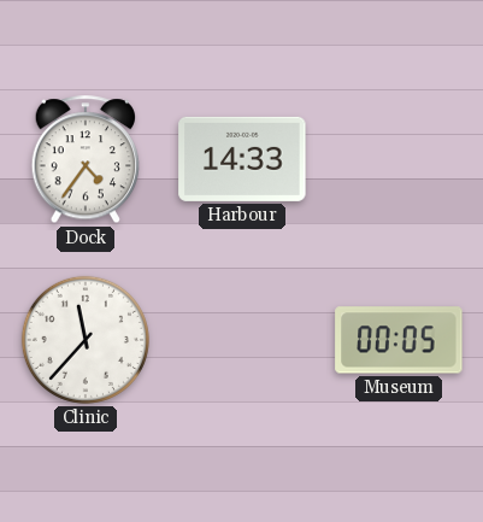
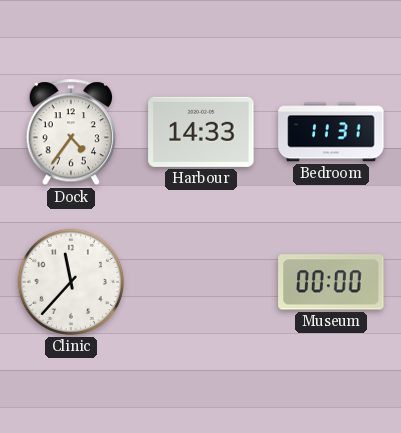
Bedroom: none -> 11:31 (331, 132)
Museum: 00:05 -> 00:00 (331, 282)
